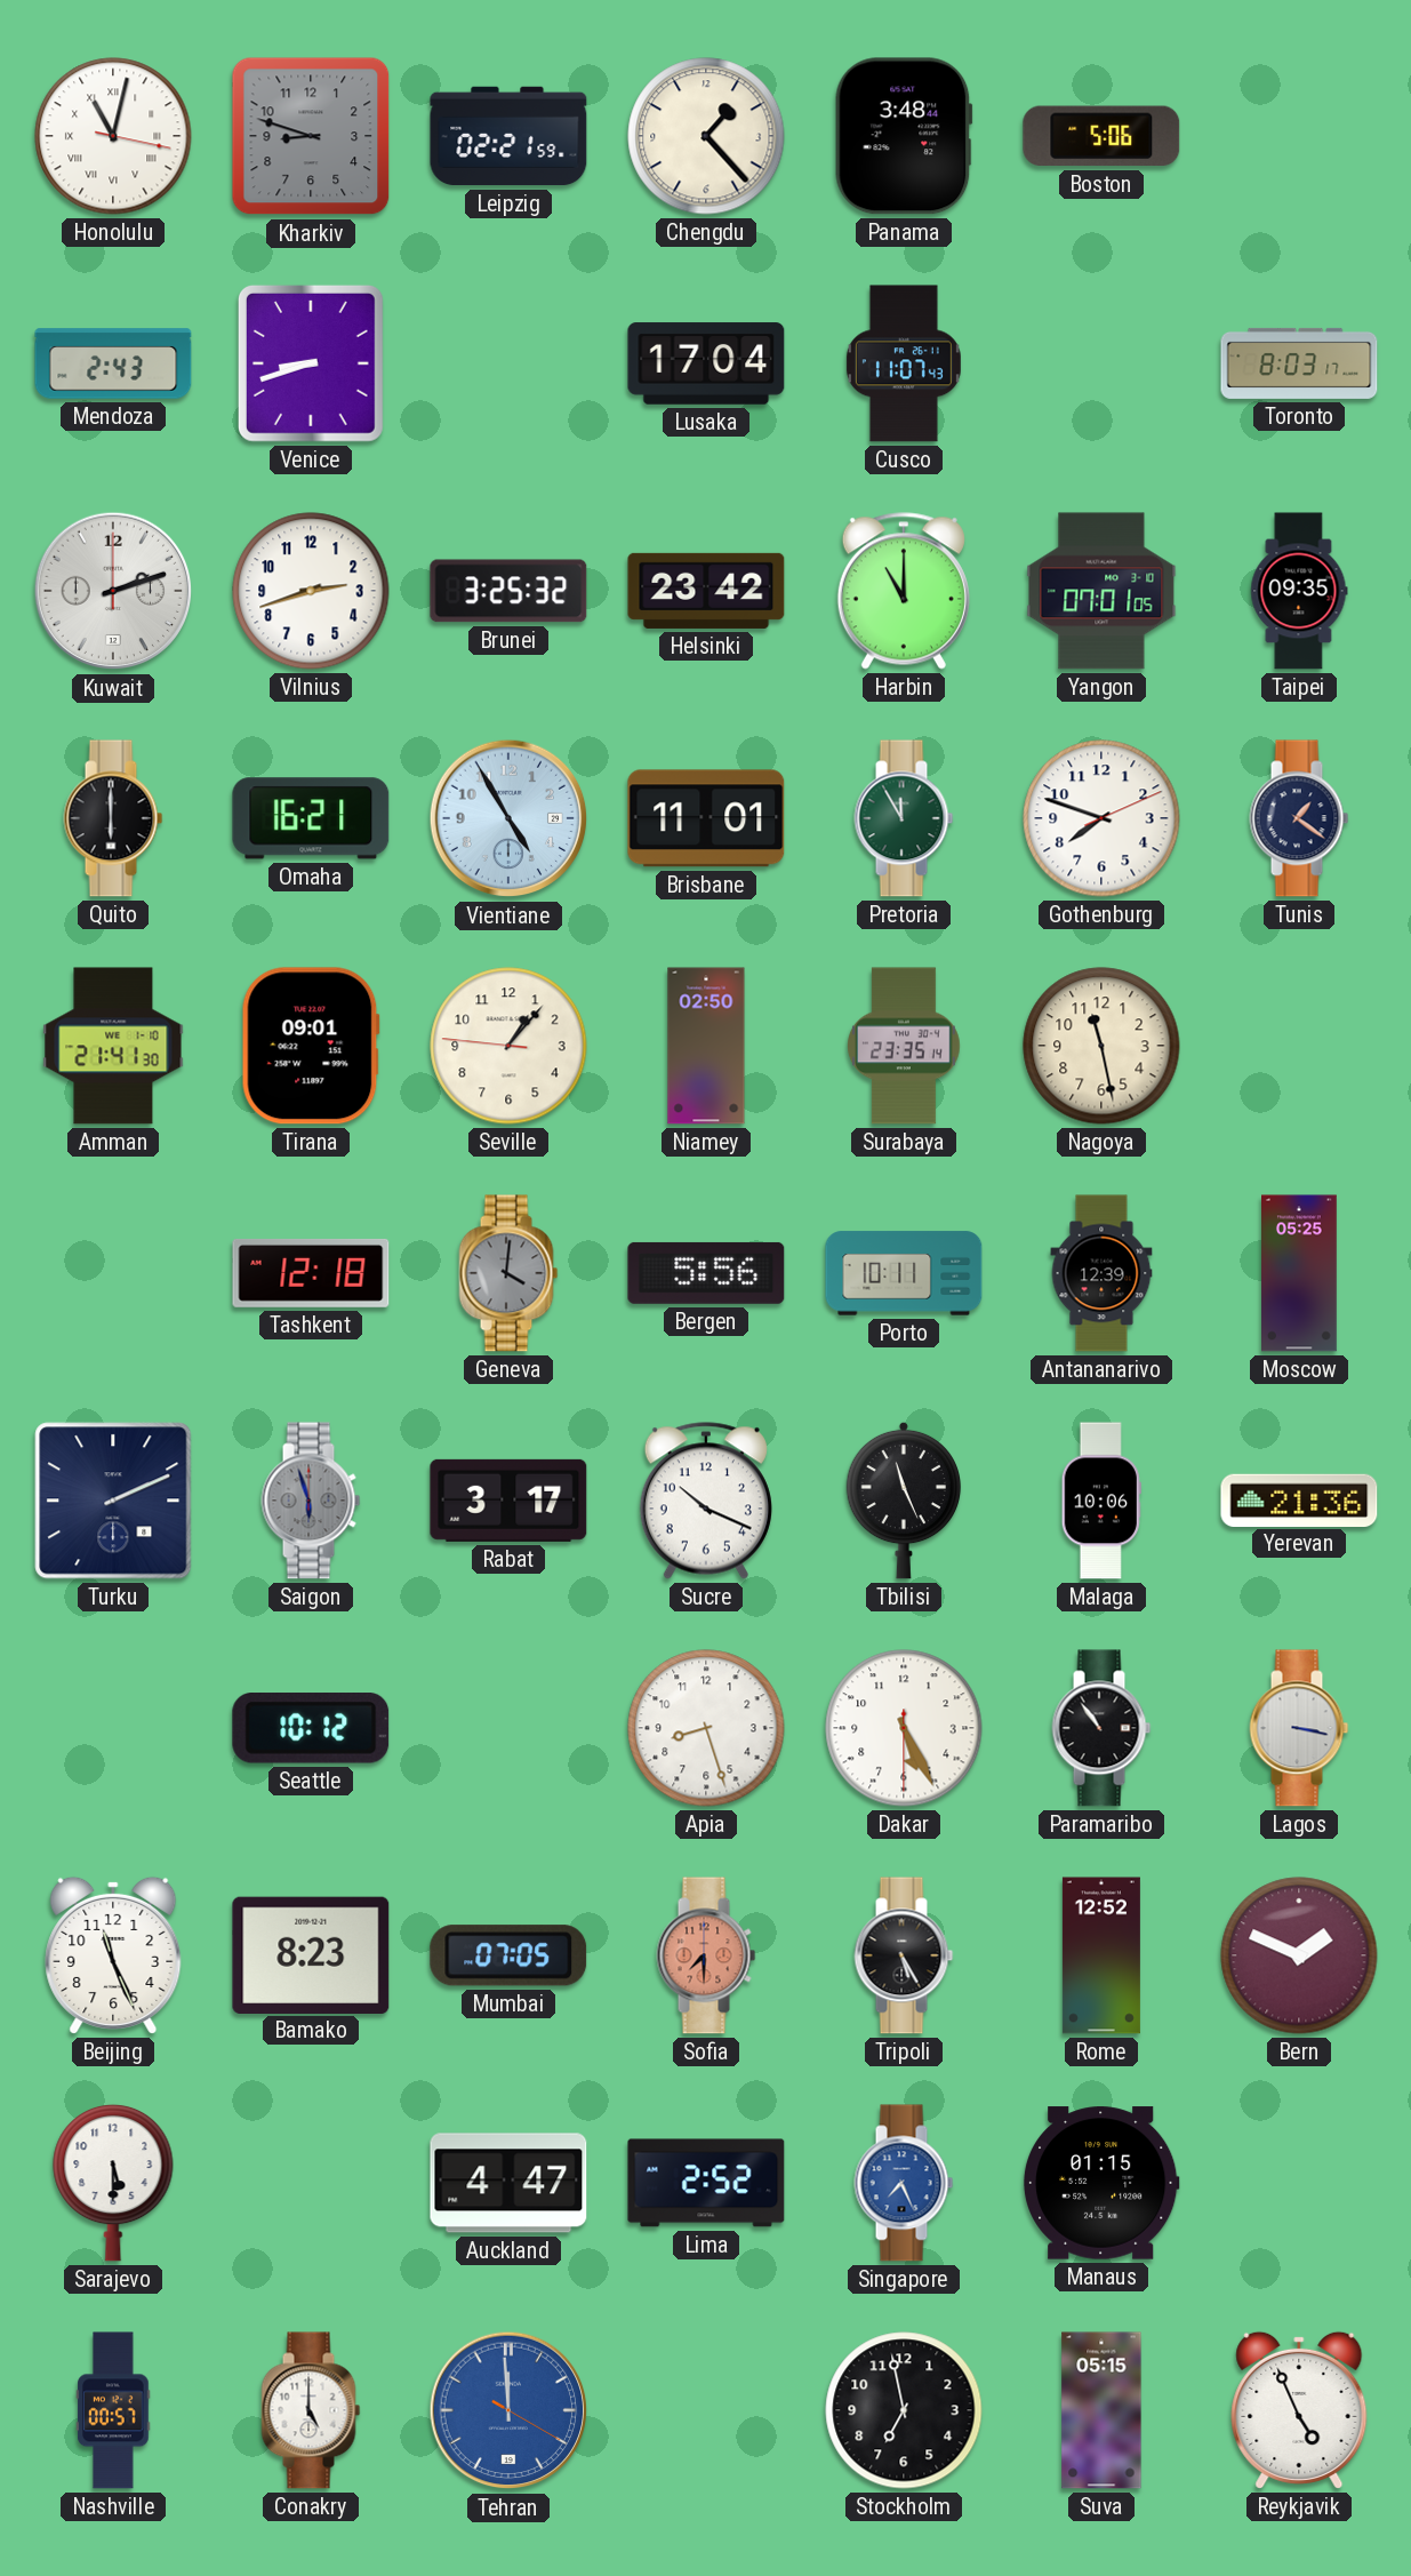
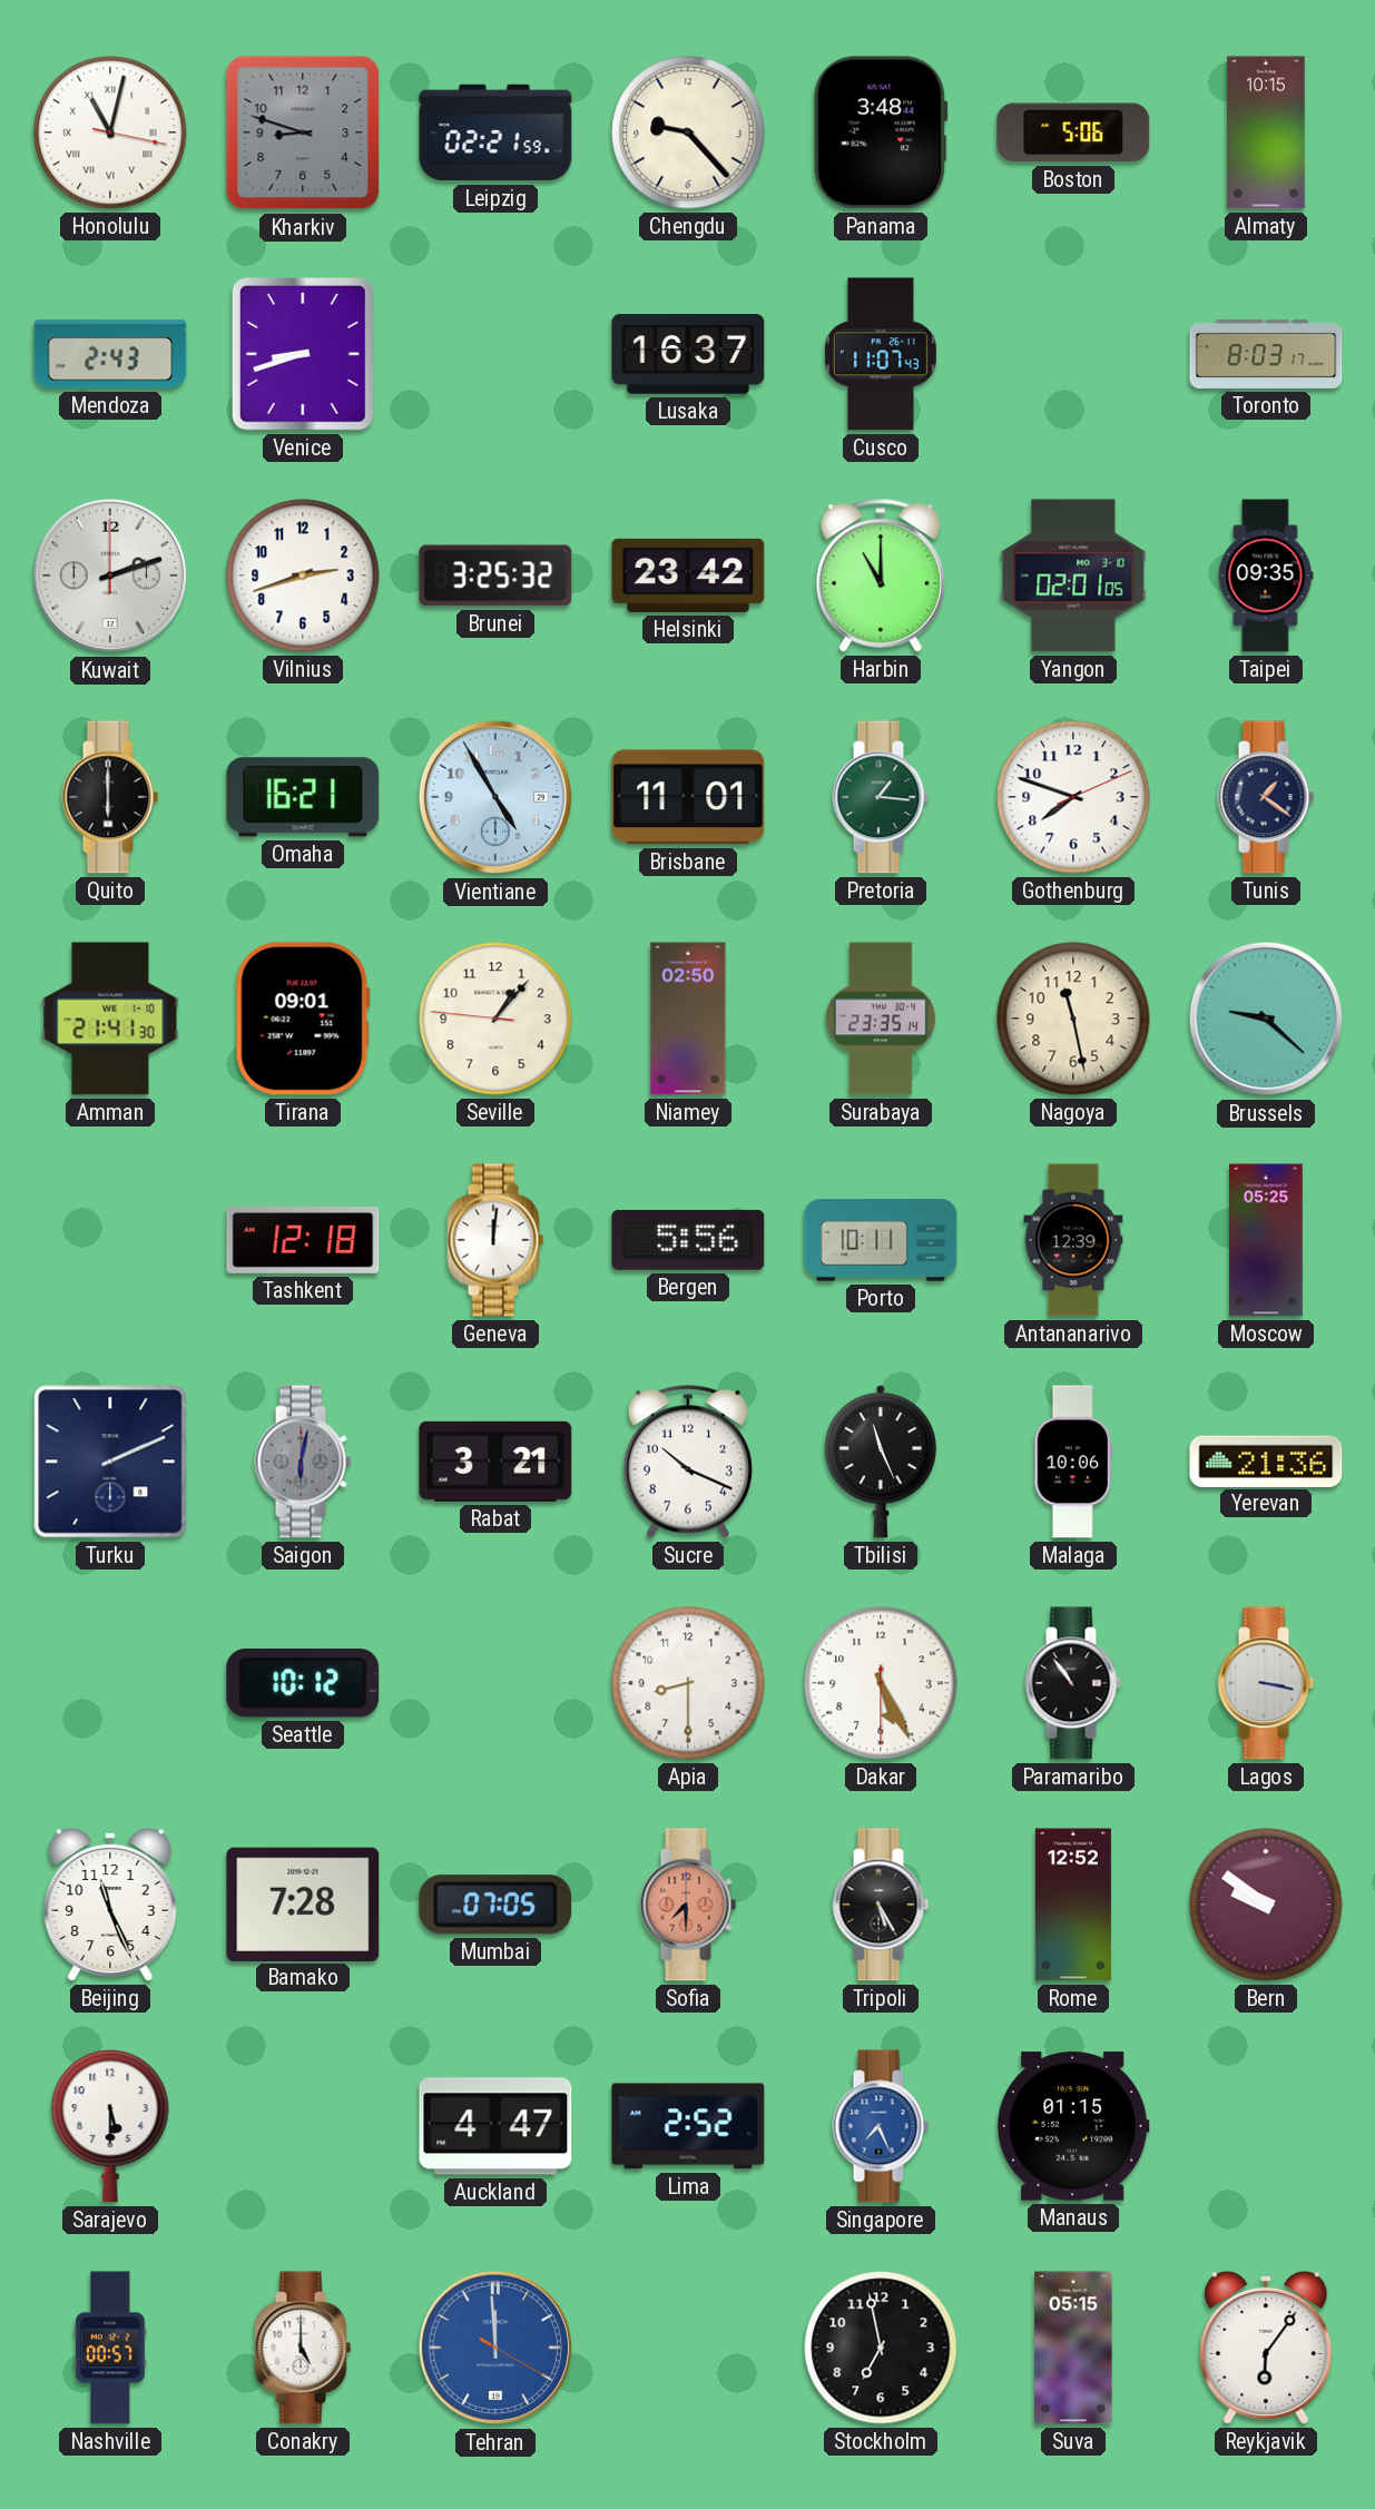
Chengdu: 1:23 -> 9:23 (688, 132)
Almaty: none -> 10:15 (1266, 132)
Lusaka: 17:04 -> 16:37 (688, 354)
Yangon: 07:01 -> 02:01 (1073, 575)
Pretoria: 11:55 -> 1:16 (881, 797)
Brussels: none -> 9:22 (1266, 1019)
Geneva: 4:01 -> 12:01 (495, 1240)
Geneva dial: grey -> white (495, 1240)
Saigon: 5:57 -> 6:02 (303, 1462)
Rabat: 3:17 -> 3:21 (495, 1462)
Apia: 8:27 -> 8:30 (688, 1683)
Bamako: 8:23 -> 7:28 (303, 1903)
Bern: 1:49 -> 9:51 (1266, 1905)
Reykjavik: 4:56 -> 6:06 (1266, 2348)
